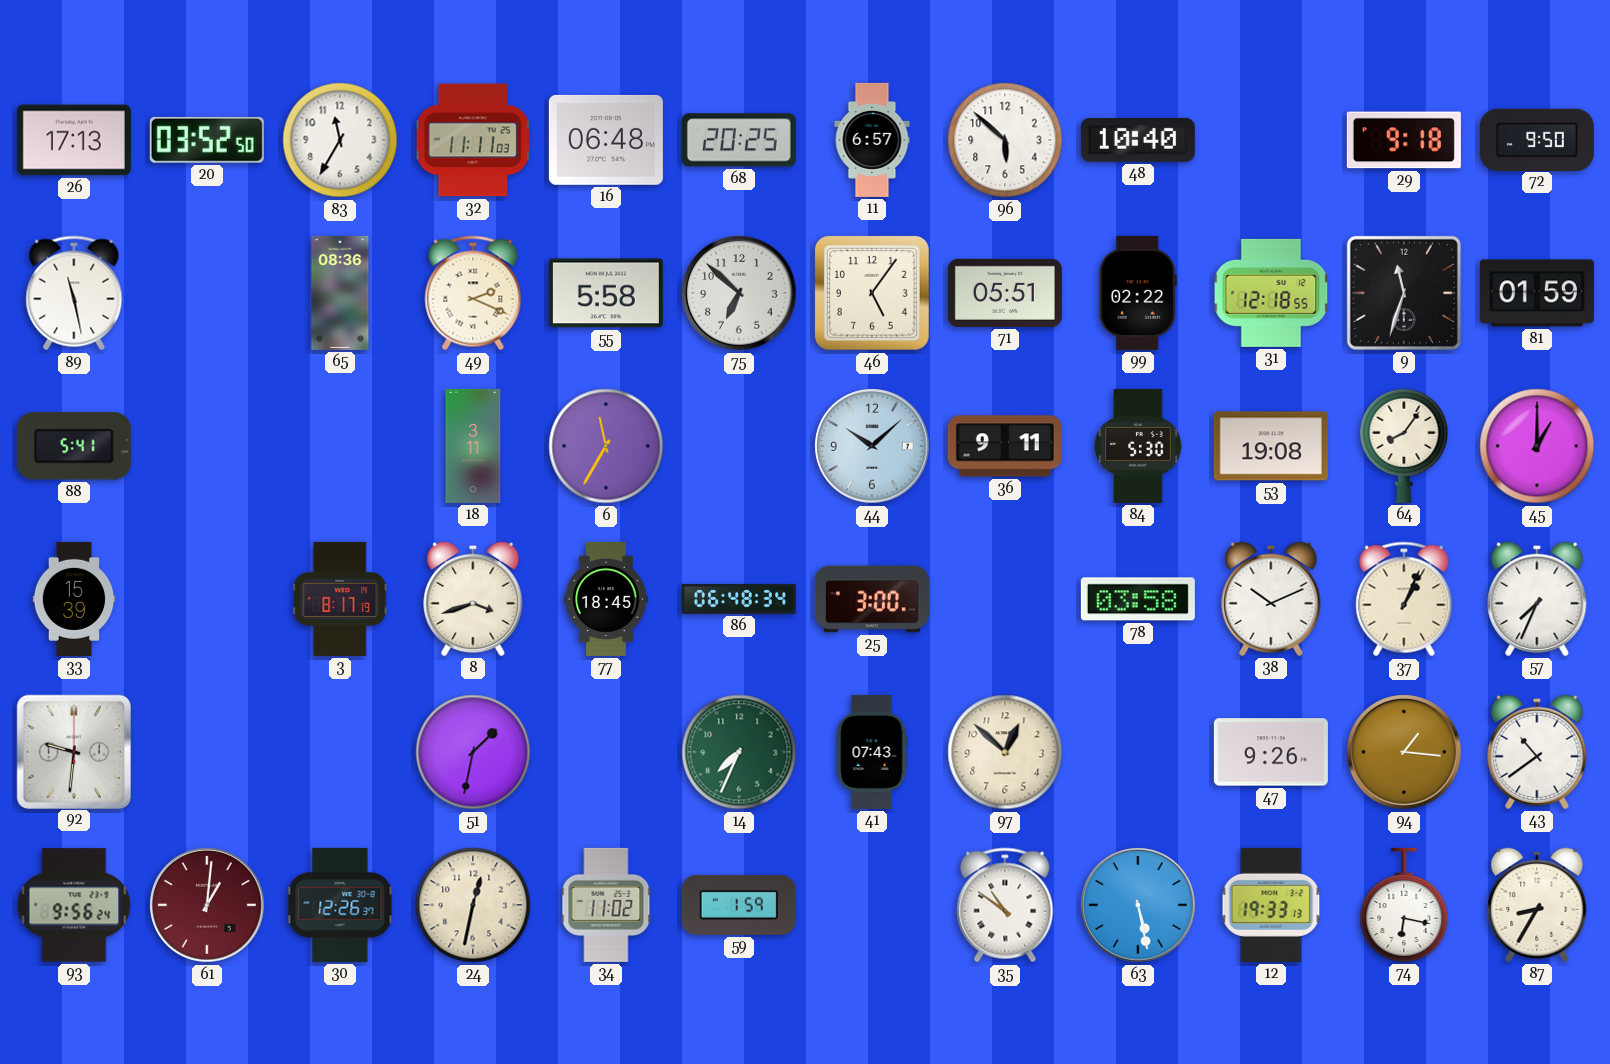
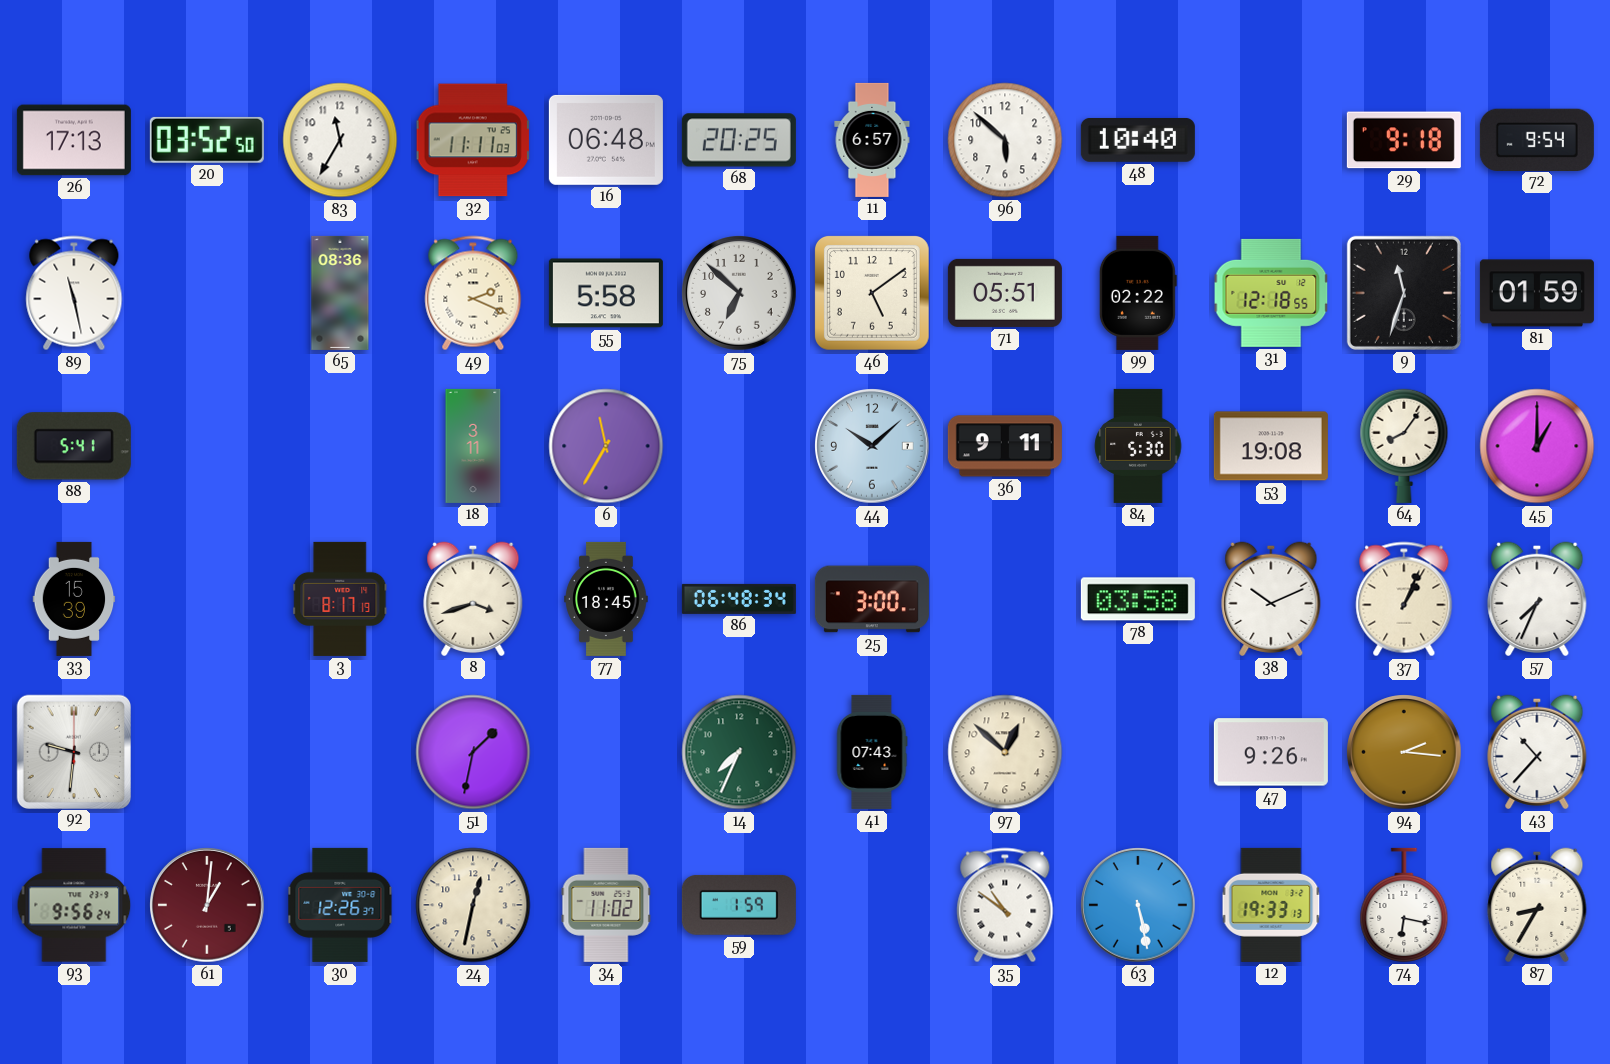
72: 9:50 -> 9:54 (1537, 139)
46: 5:06 -> 5:09 (872, 293)
94: 1:16 -> 2:16 (1404, 752)
43: 10:39 -> 10:37 (1537, 752)
